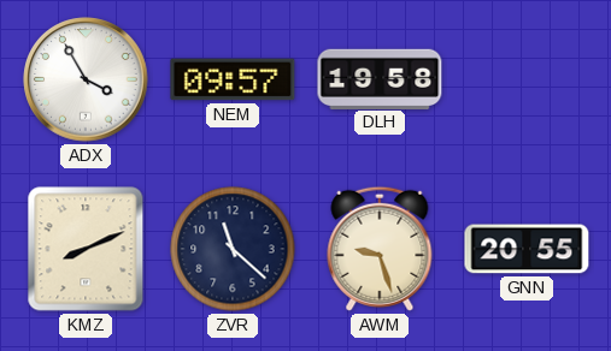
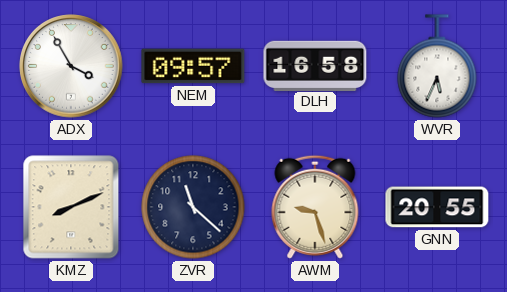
DLH: 19:58 -> 16:58 (315, 65)
WVR: none -> 5:34 (437, 66)
